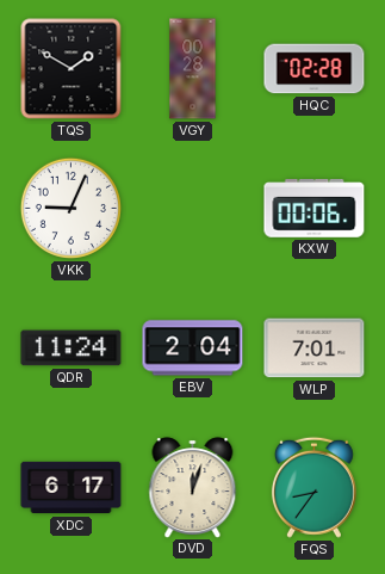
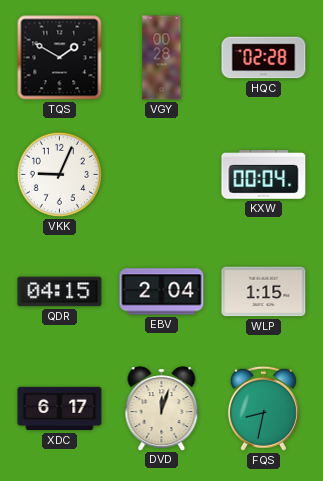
KXW: 00:06 -> 00:04 (264, 175)
QDR: 11:24 -> 04:15 (60, 292)
WLP: 7:01 -> 1:15 (264, 292)
FQS: 8:36 -> 8:32 (263, 408)
